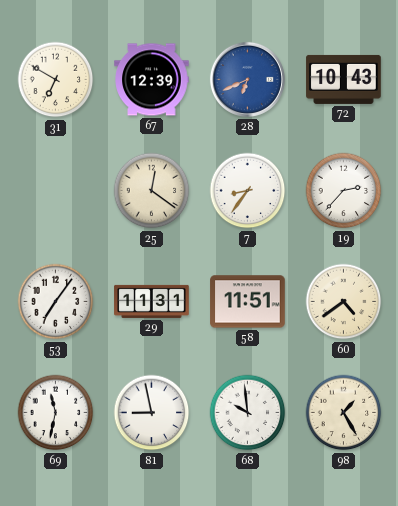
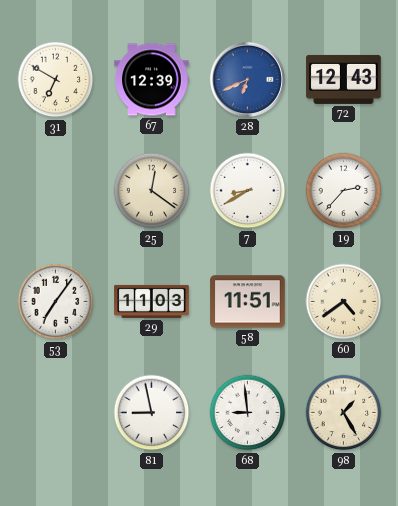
72: 10:43 -> 12:43 (344, 79)
7: 8:36 -> 8:40 (248, 191)
29: 11:31 -> 11:03 (152, 301)
69: 11:32 -> none (56, 413)
68: 9:59 -> 8:59 (248, 413)
